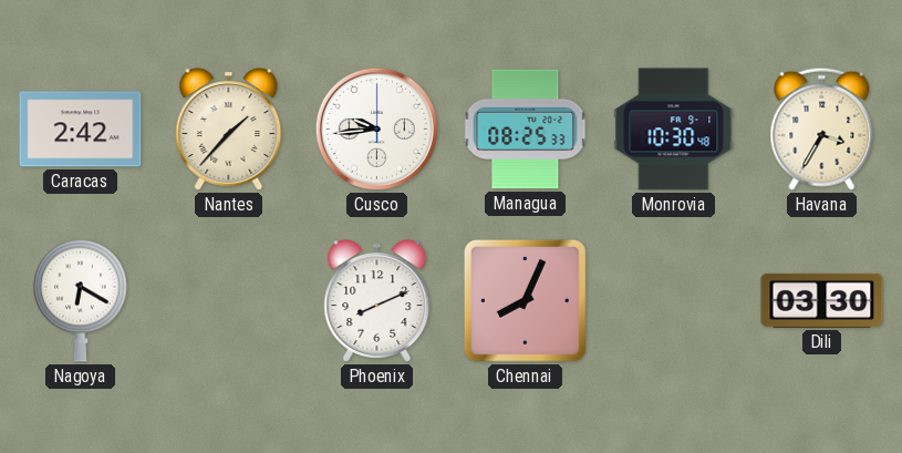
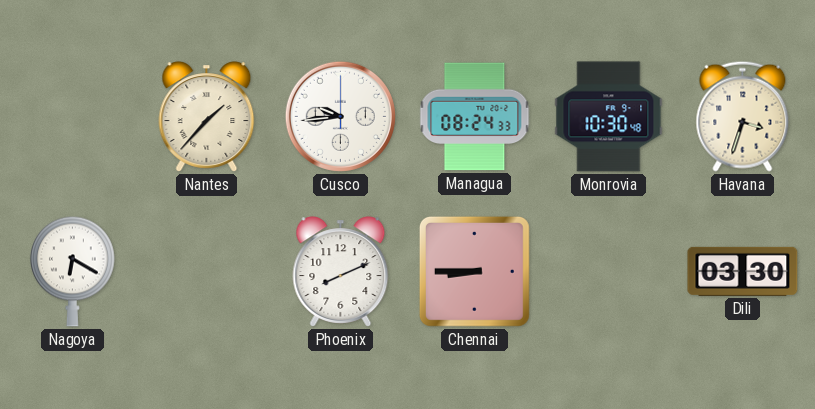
Caracas: 2:42 -> none (81, 130)
Managua: 08:25 -> 08:24 (475, 117)
Havana: 3:35 -> 3:33 (743, 116)
Chennai: 8:04 -> 8:45 (474, 271)
